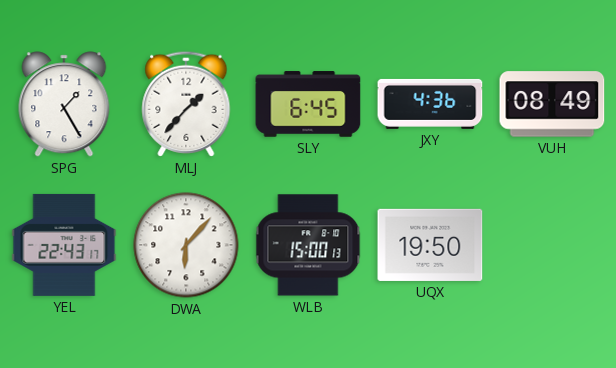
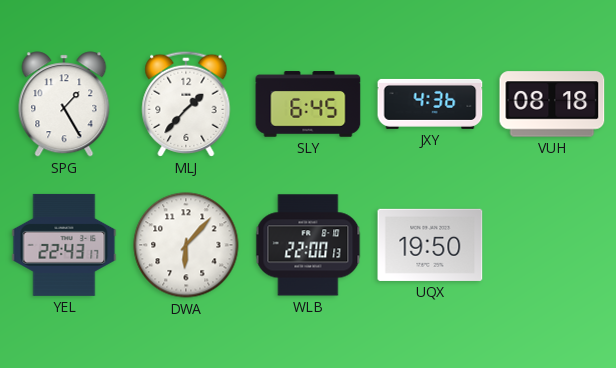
VUH: 08:49 -> 08:18 (552, 104)
WLB: 15:00 -> 22:00 (308, 245)
